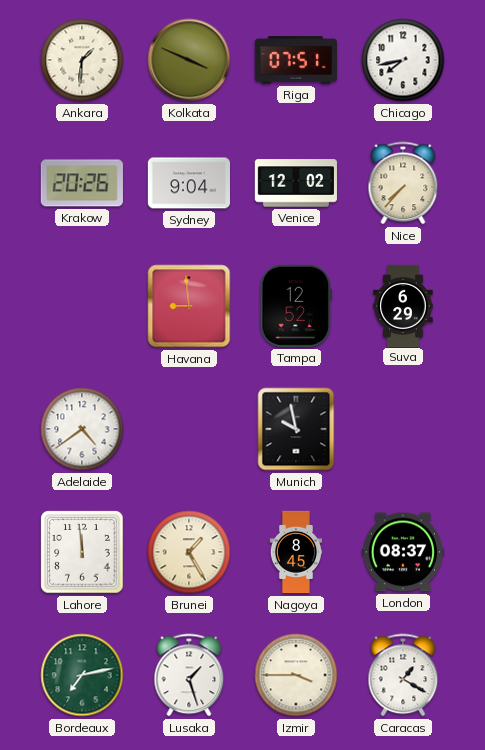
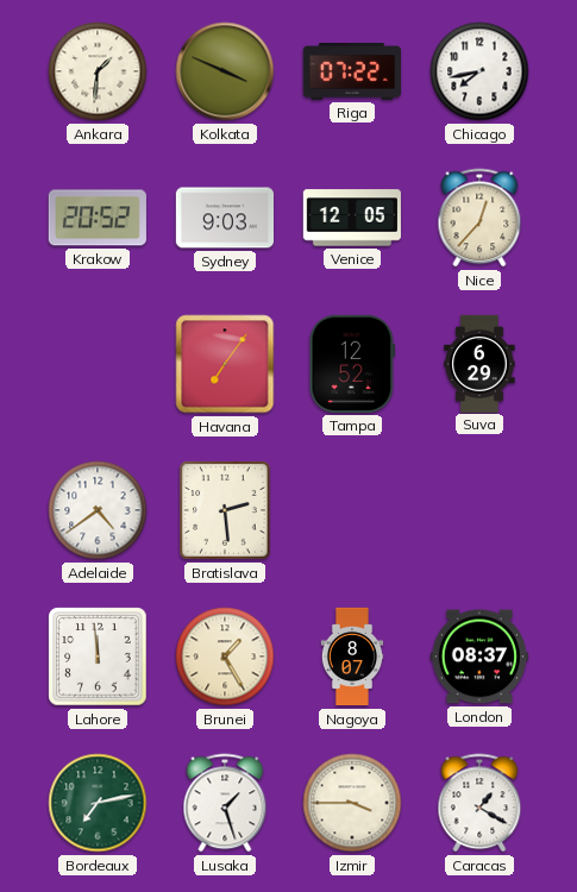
Riga: 07:51 -> 07:22 (352, 71)
Krakow: 20:26 -> 20:52 (98, 218)
Sydney: 9:04 -> 9:03 (224, 218)
Venice: 12:02 -> 12:05 (352, 218)
Nice: 7:37 -> 12:37 (479, 218)
Havana: 8:59 -> 7:06 (225, 364)
Bratislava: none -> 2:29 (225, 510)
Munich: 9:58 -> none (296, 429)
Nagoya: 8:45 -> 8:07 (352, 657)
